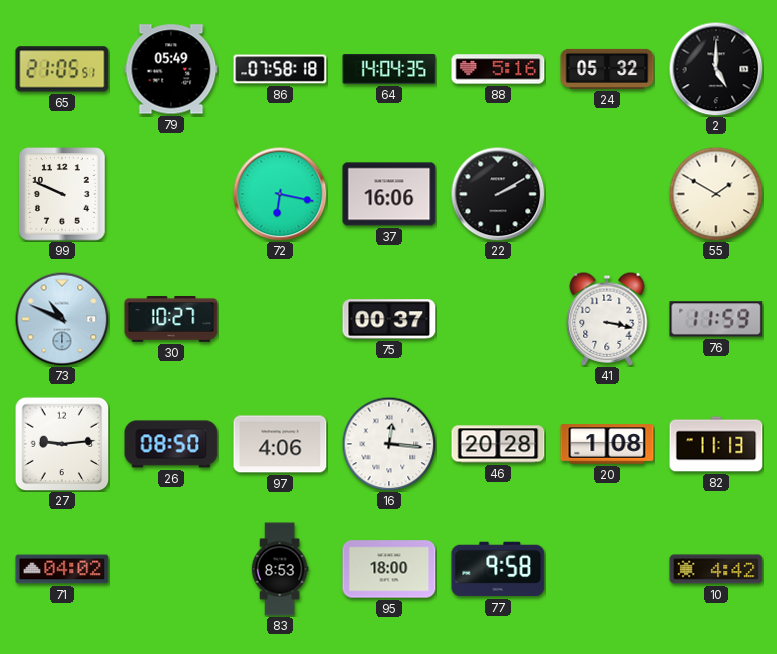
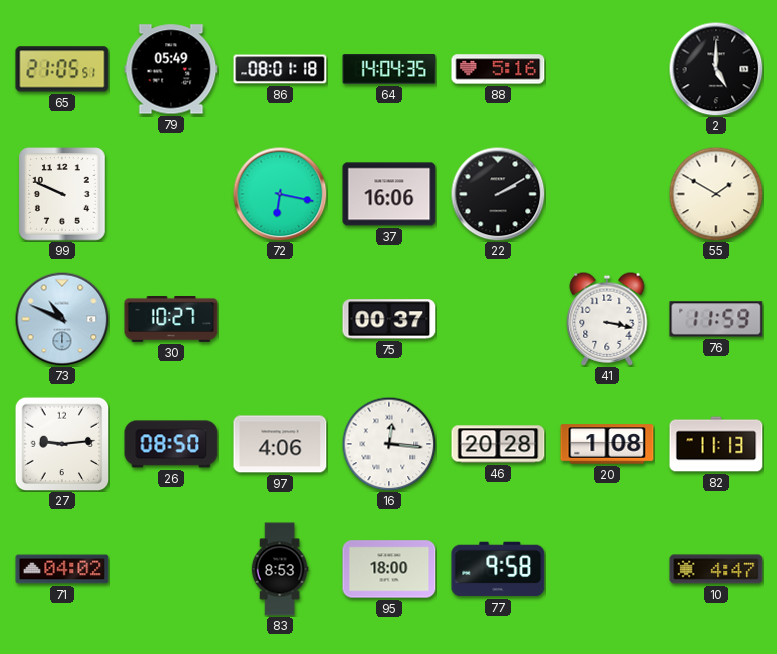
86: 07:58 -> 08:01 (280, 69)
24: 05:32 -> none (607, 69)
10: 4:42 -> 4:47 (716, 569)
